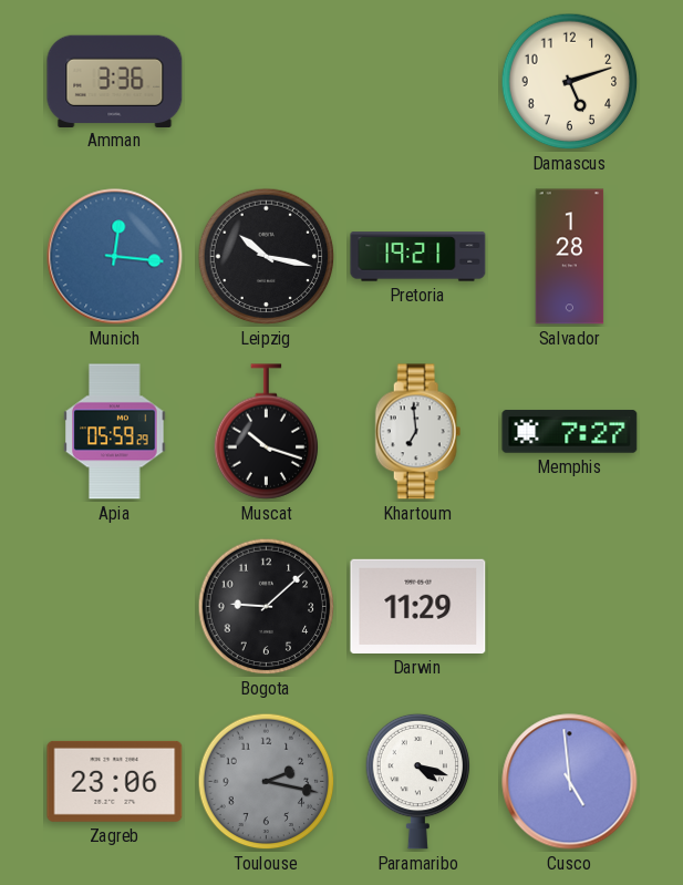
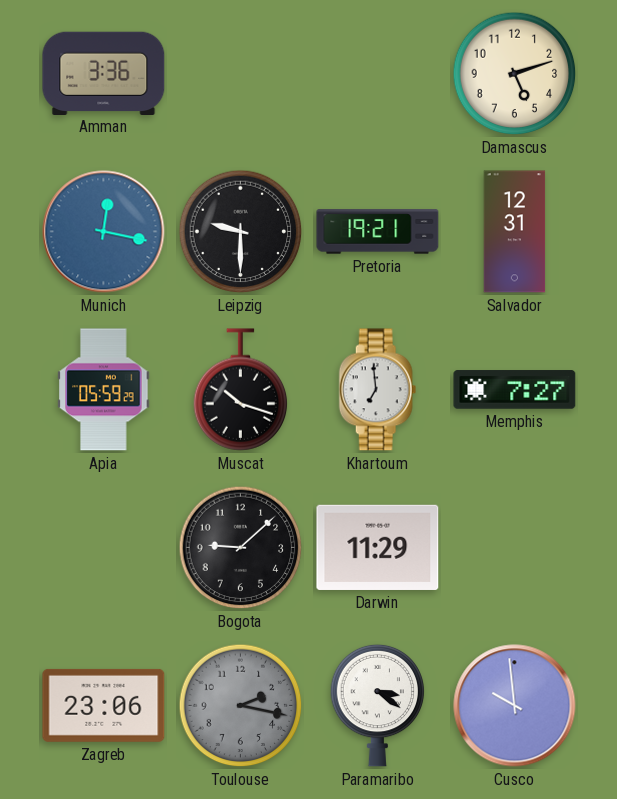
Munich: 12:16 -> 12:17 (104, 232)
Leipzig: 10:17 -> 9:30 (241, 232)
Salvador: 1:28 -> 12:31 (515, 232)
Paramaribo: 4:18 -> 3:21 (378, 705)
Cusco: 4:59 -> 9:59 (515, 706)
